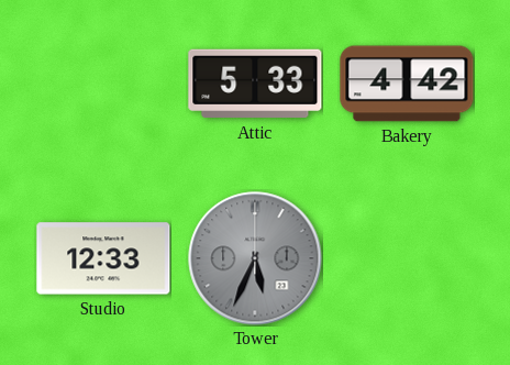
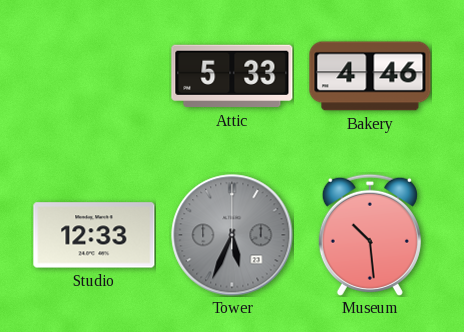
Bakery: 4:42 -> 4:46 (370, 76)
Museum: none -> 10:29 (370, 235)
